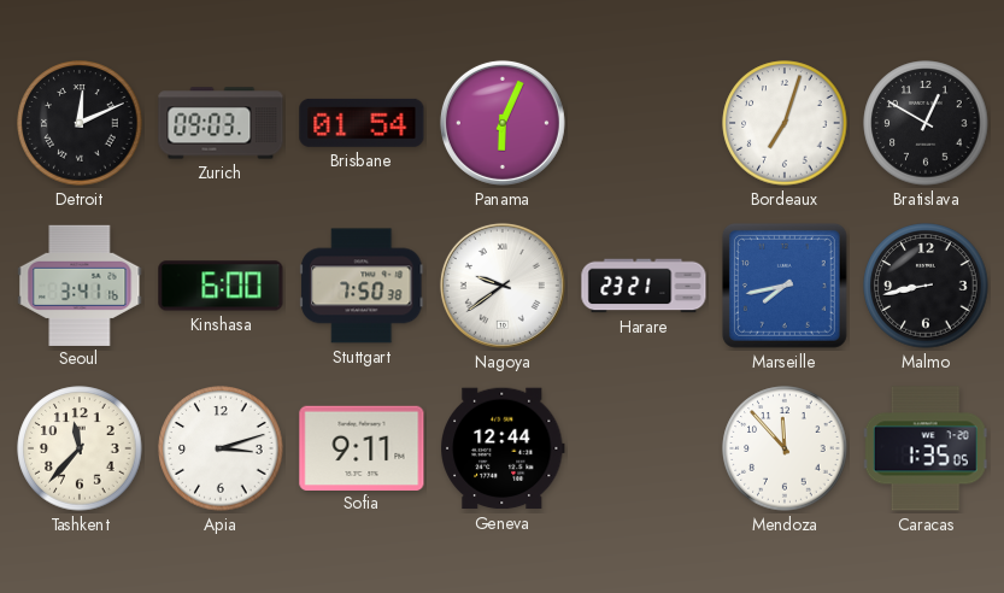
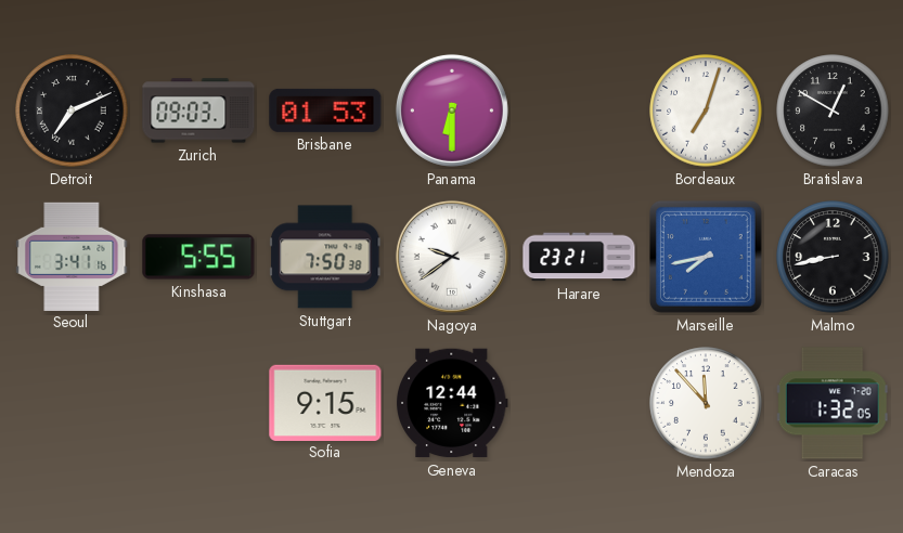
Detroit: 12:11 -> 7:11 (72, 110)
Brisbane: 01:54 -> 01:53 (325, 110)
Panama: 6:04 -> 6:30 (452, 110)
Kinshasa: 6:00 -> 5:55 (198, 257)
Tashkent: 11:37 -> none (80, 448)
Apia: 3:12 -> none (221, 448)
Sofia: 9:11 -> 9:15 (325, 402)
Caracas: 1:35 -> 1:32 (833, 403)
